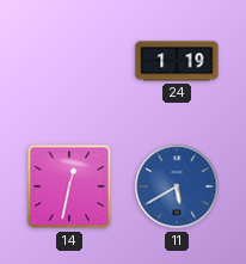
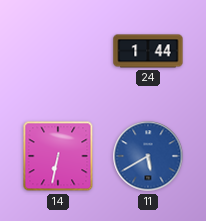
24: 1:19 -> 1:44 (148, 51)
14: 12:32 -> 6:32 (58, 156)
